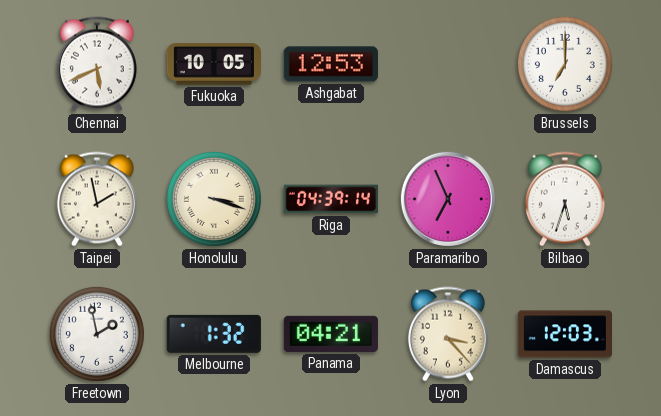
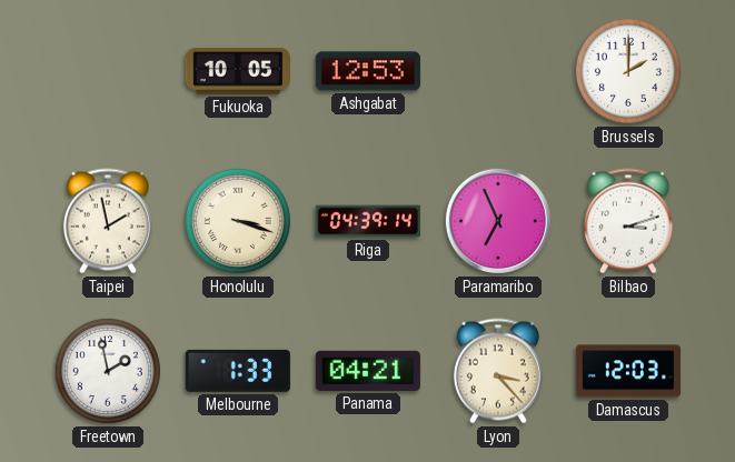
Chennai: 5:41 -> none (97, 64)
Brussels: 7:00 -> 2:00 (628, 71)
Bilbao: 5:33 -> 3:12 (628, 221)
Melbourne: 1:32 -> 1:33 (238, 371)
